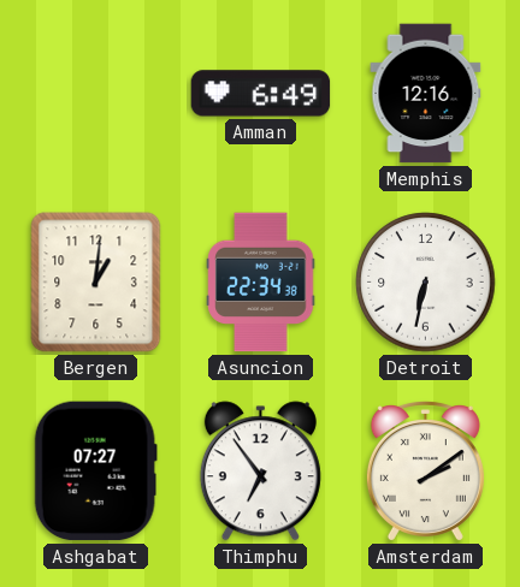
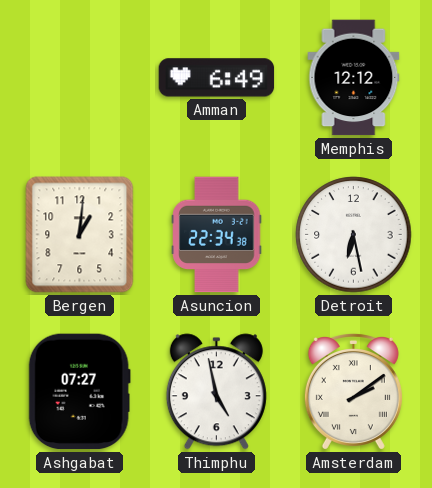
Memphis: 12:16 -> 12:12 (354, 78)
Detroit: 6:32 -> 6:28 (354, 235)
Thimphu: 6:54 -> 4:58 (216, 392)
